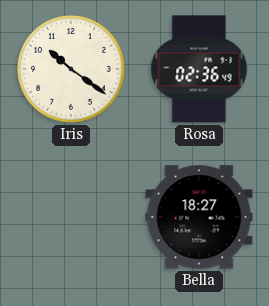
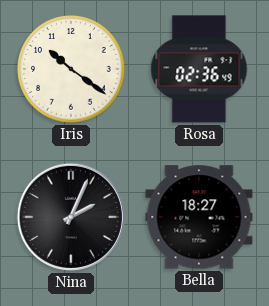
Nina: none -> 2:04 (71, 217)
